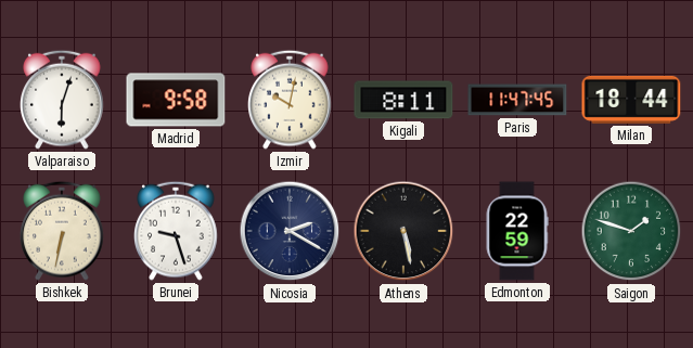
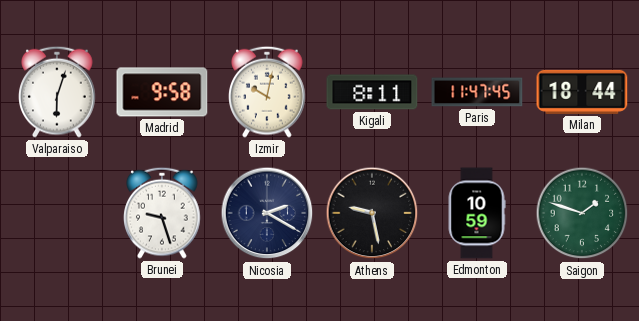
Bishkek: 6:32 -> none (62, 231)
Athens: 5:28 -> 9:28 (372, 213)
Edmonton: 22:59 -> 10:59 (477, 213)
